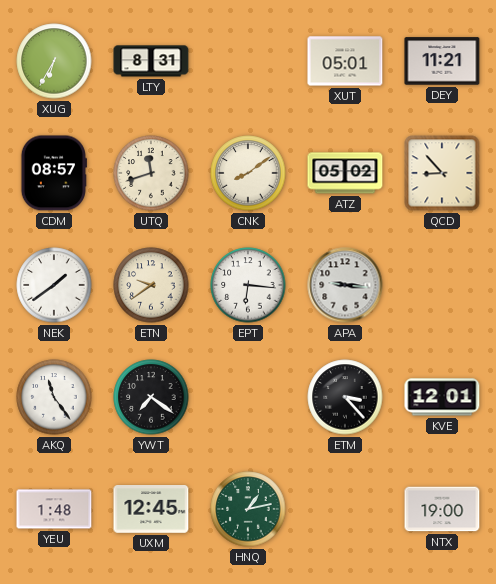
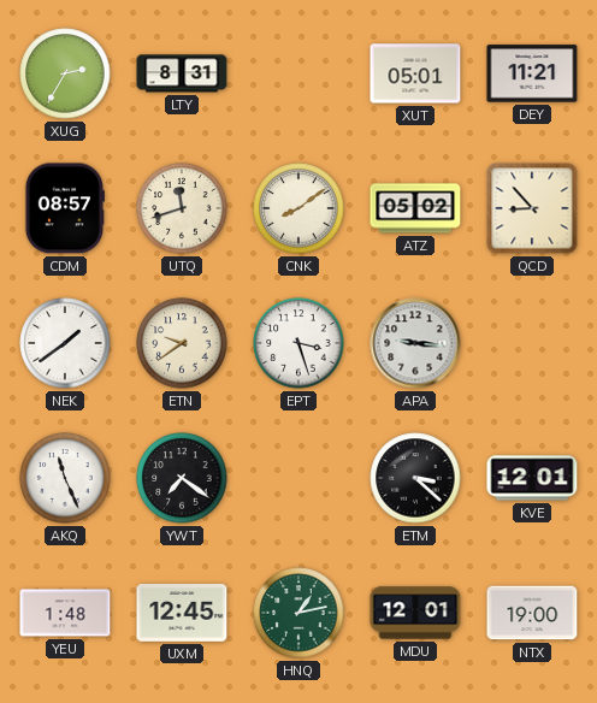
XUG: 6:35 -> 2:35 (65, 73)
EPT: 6:16 -> 3:27 (298, 343)
AKQ: 11:24 -> 11:26 (65, 478)
ETM: 3:23 -> 3:22 (415, 478)
MDU: none -> 12:01 (415, 613)
